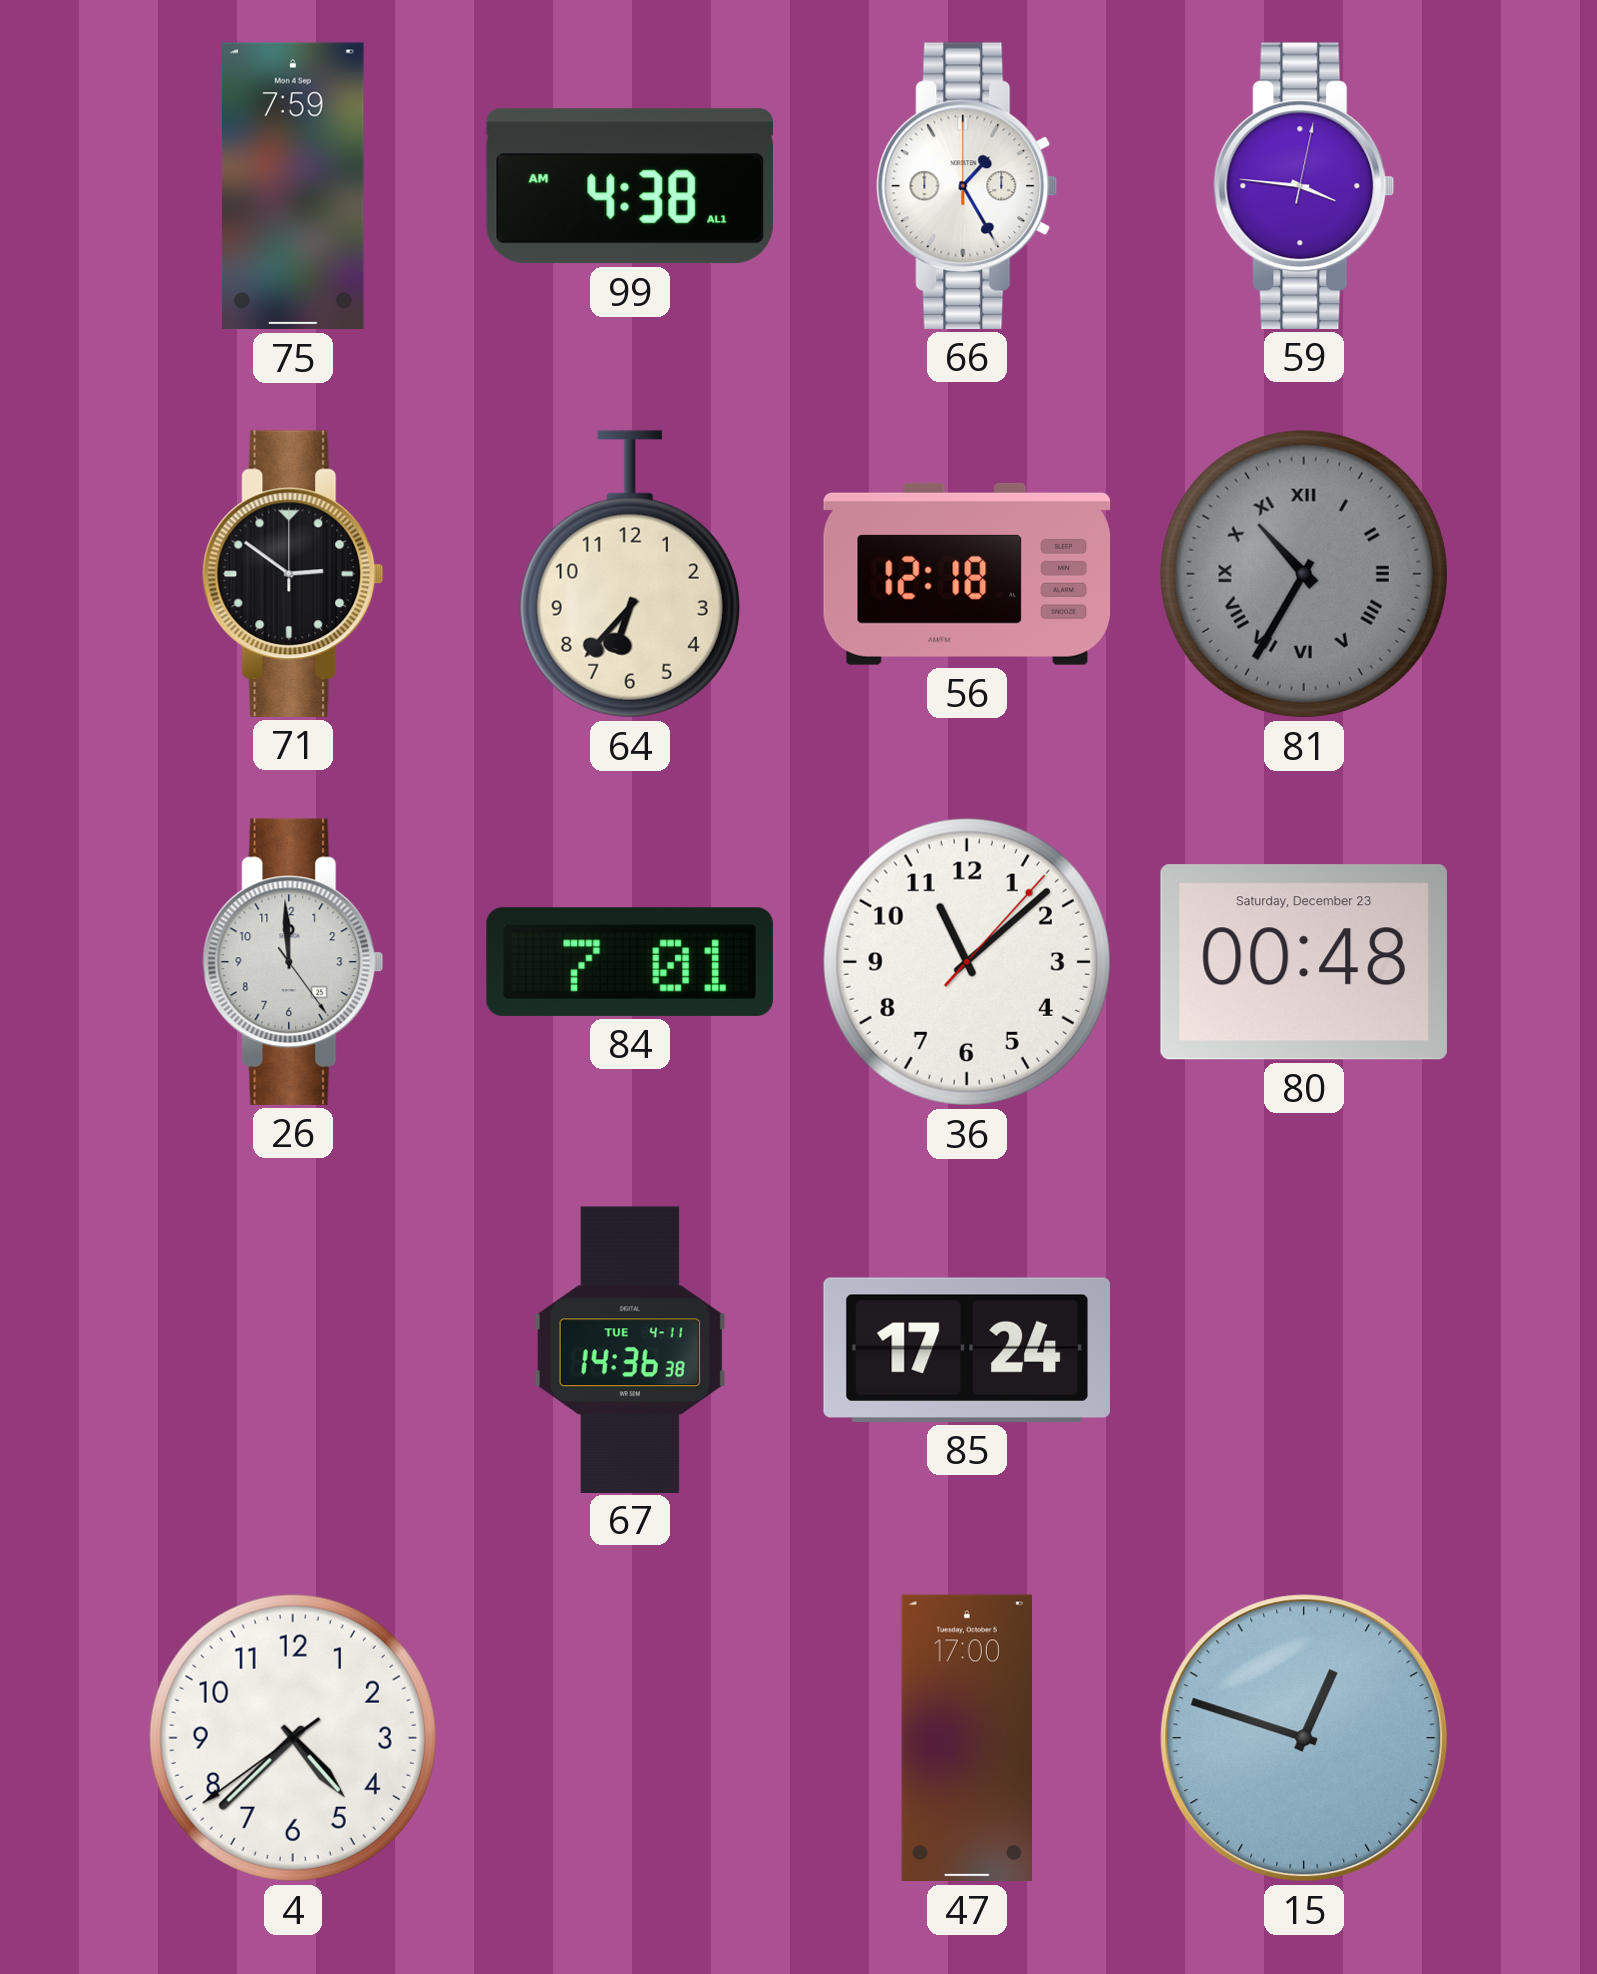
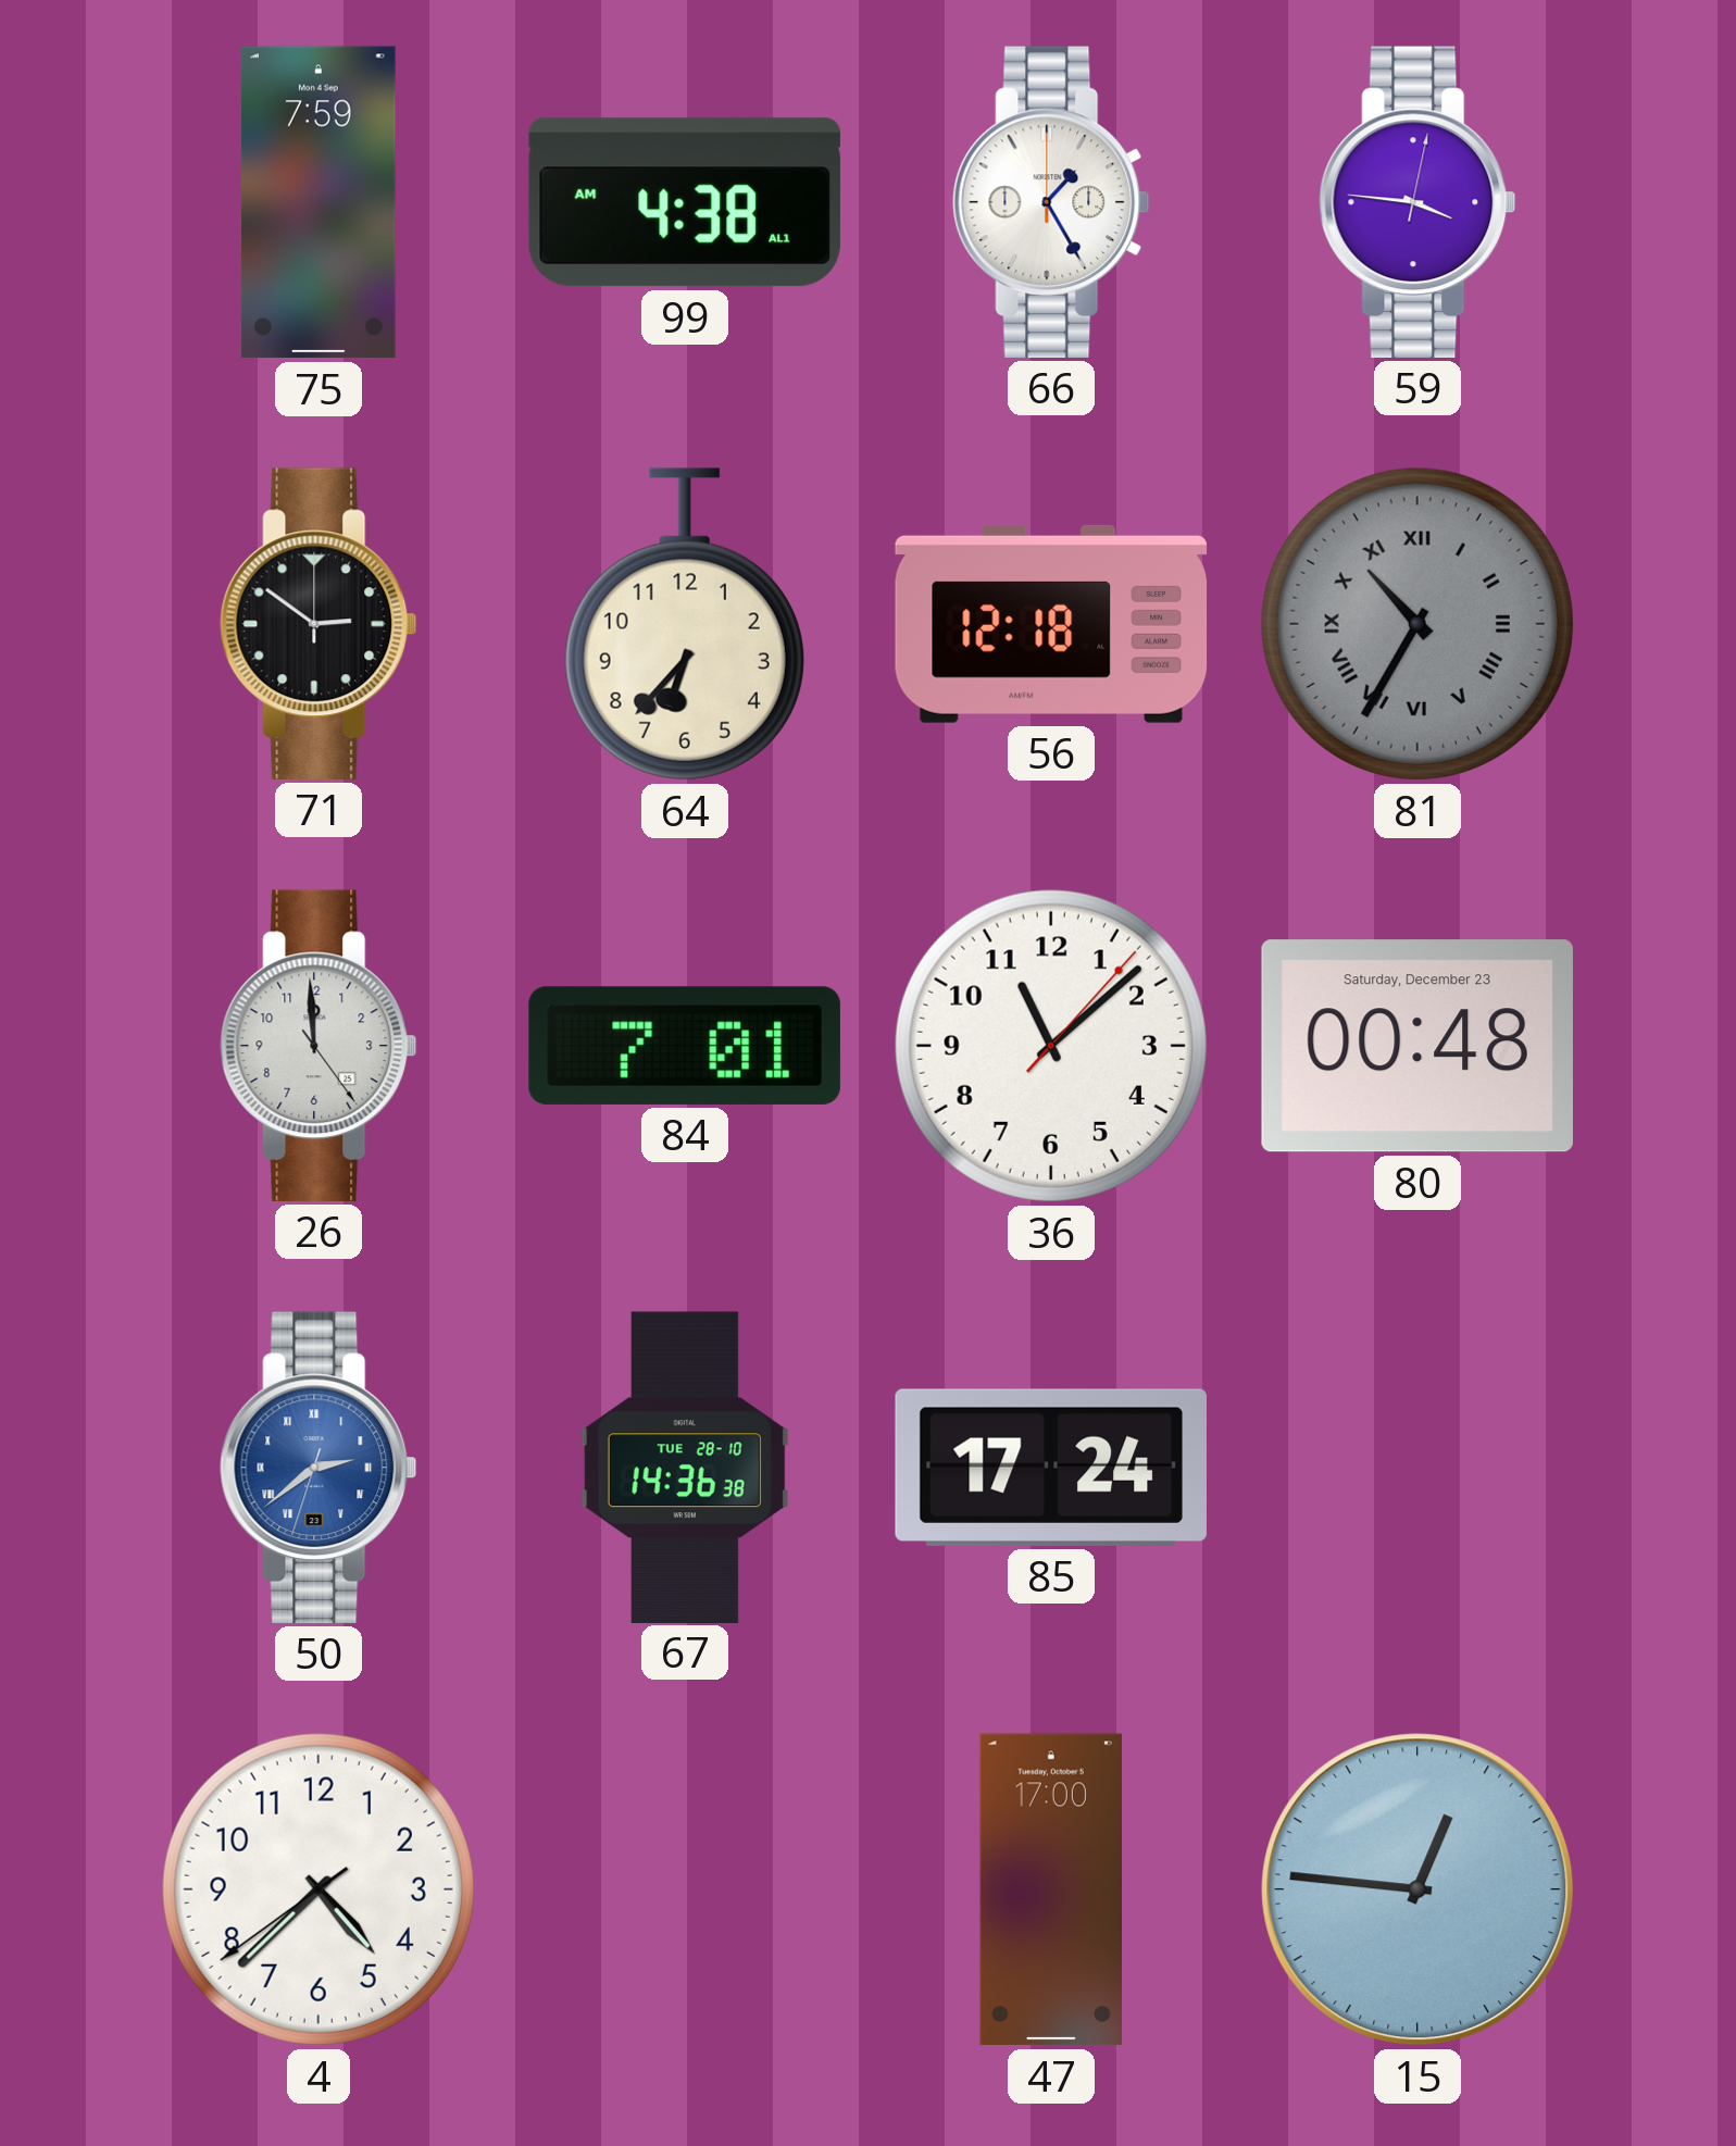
50: none -> 2:38 (319, 1468)
67 date: TUE 4-11 -> TUE 28-10 (685, 1467)
15: 12:48 -> 12:46 (1417, 1889)
